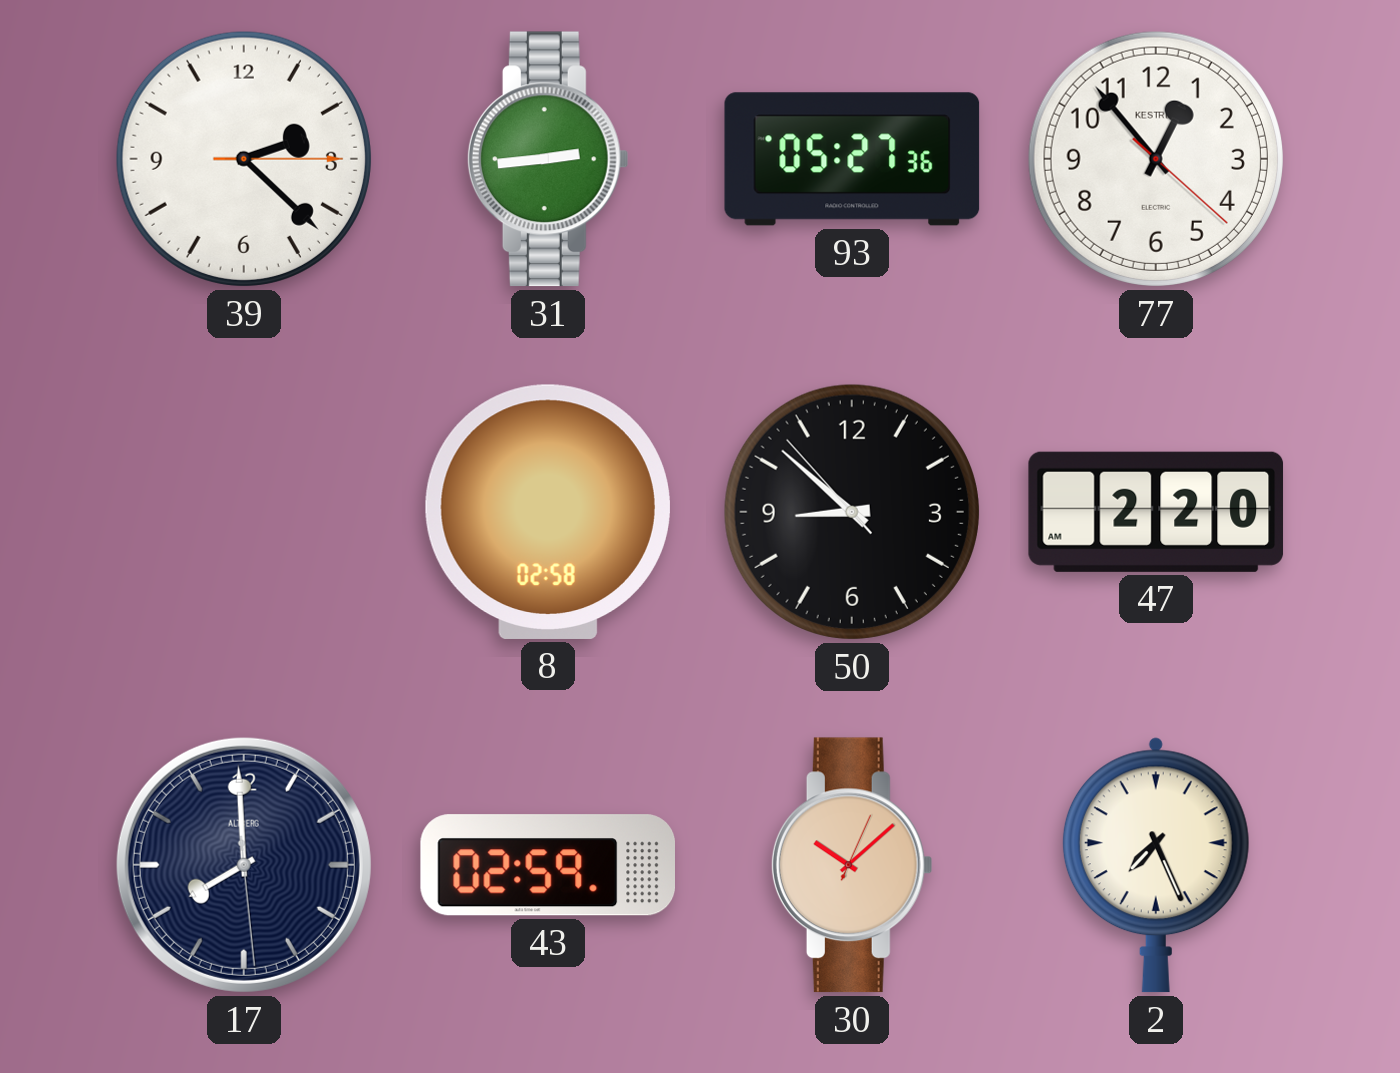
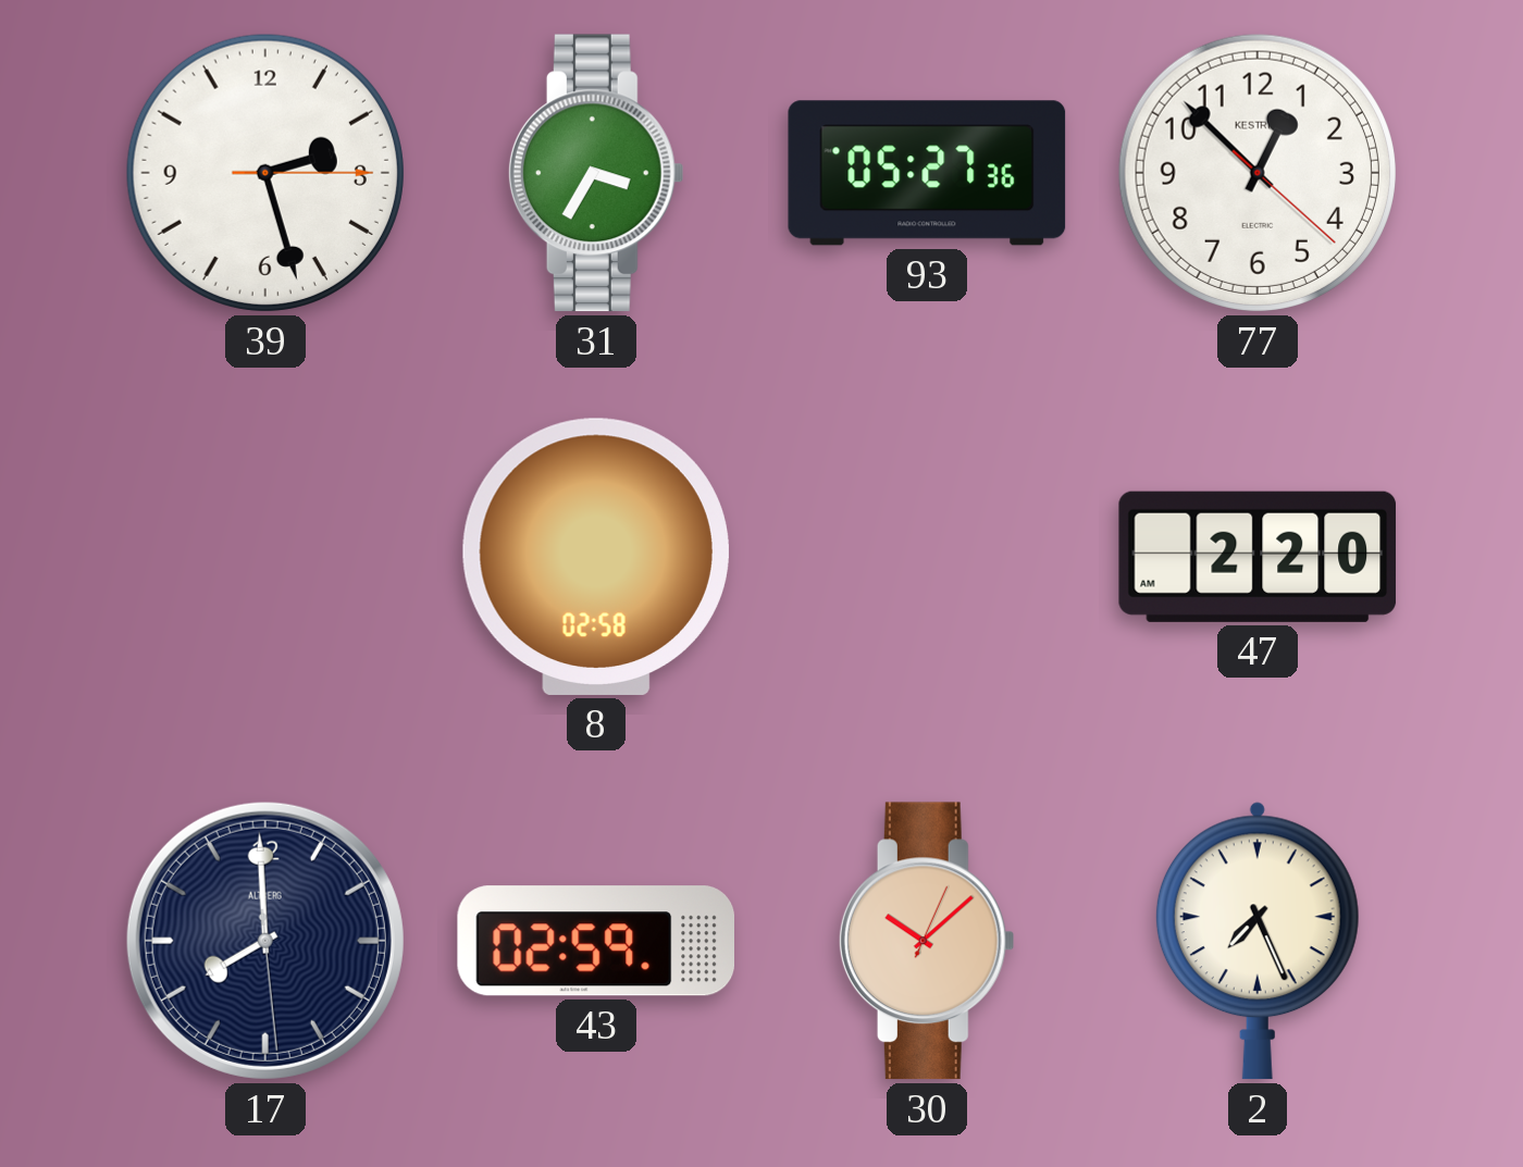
39: 2:22 -> 2:27 (265, 173)
31: 2:44 -> 3:35 (596, 173)
77: 12:53 -> 12:52 (1258, 173)
50: 8:51 -> none (852, 512)
